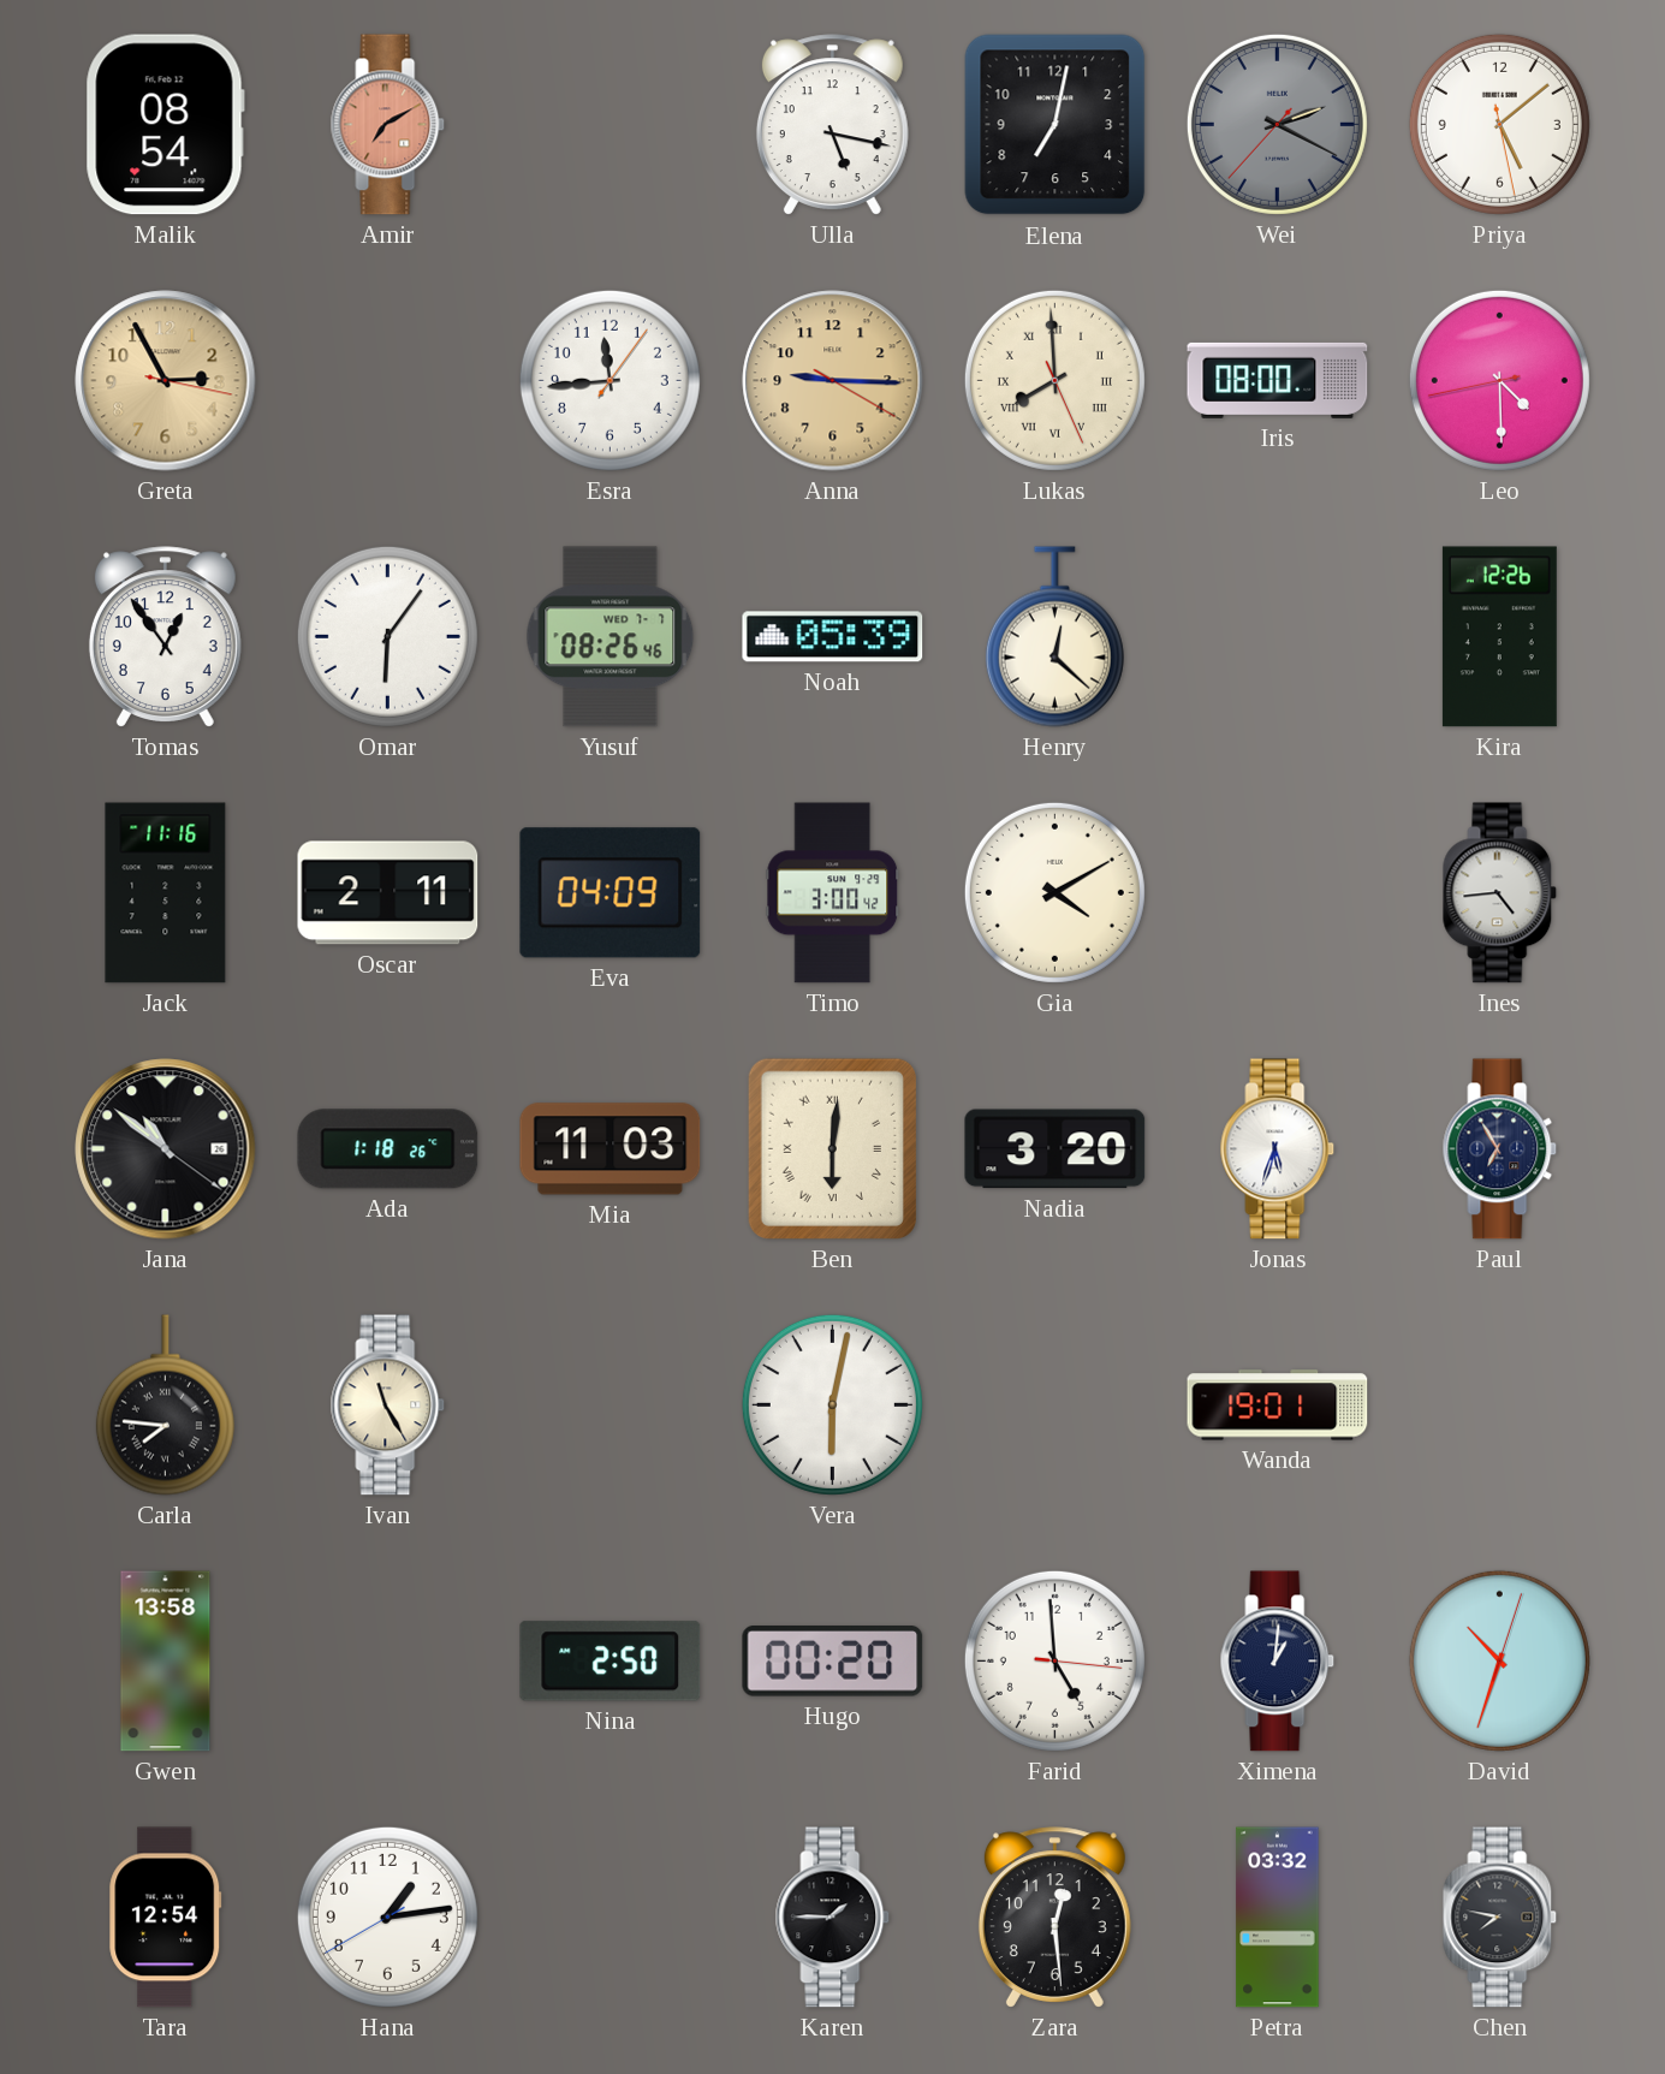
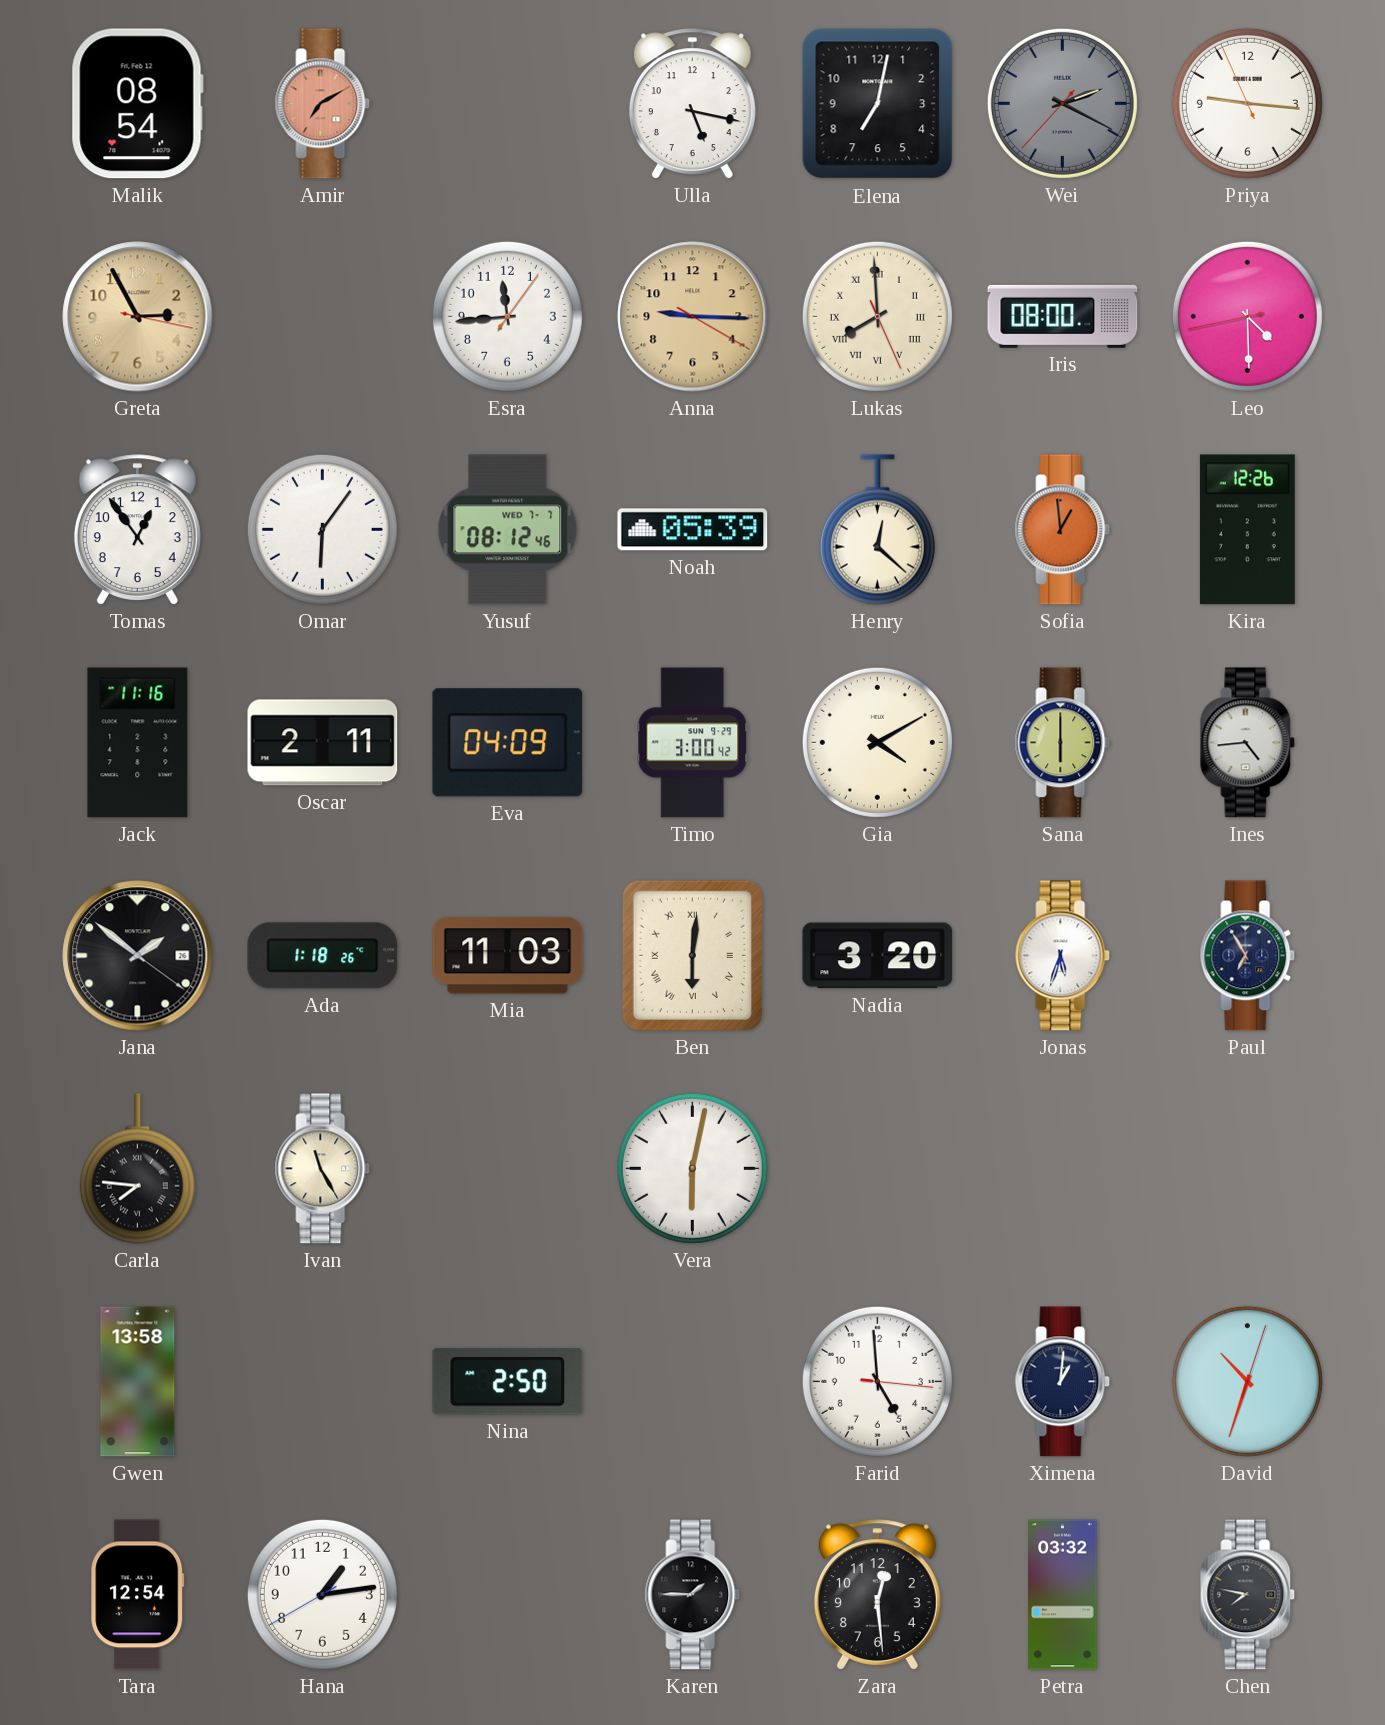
Priya: 5:08 -> 9:15 (1247, 103)
Yusuf: 08:26 -> 08:12 (508, 530)
Sofia: none -> 12:59 (1063, 530)
Sana: none -> 6:00 (1063, 743)
Jana: 10:51 -> 1:51 (138, 956)
Wanda: 19:01 -> none (1278, 1406)
Hugo: 00:20 -> none (833, 1662)
